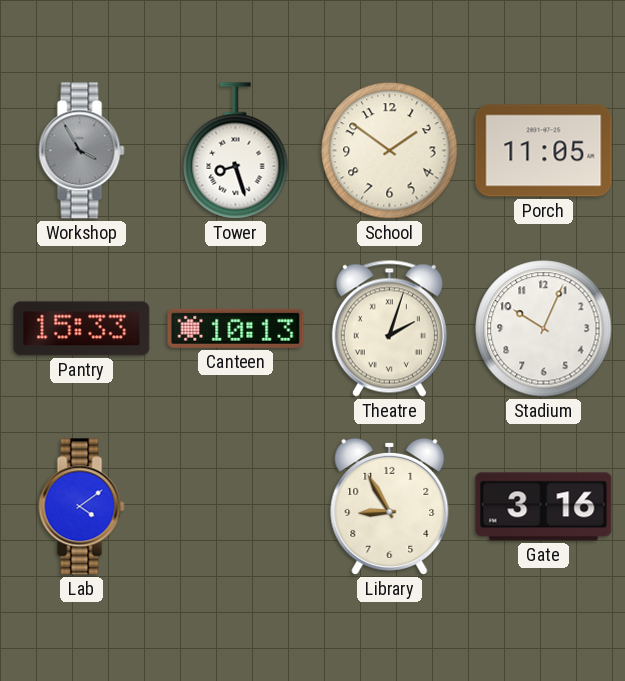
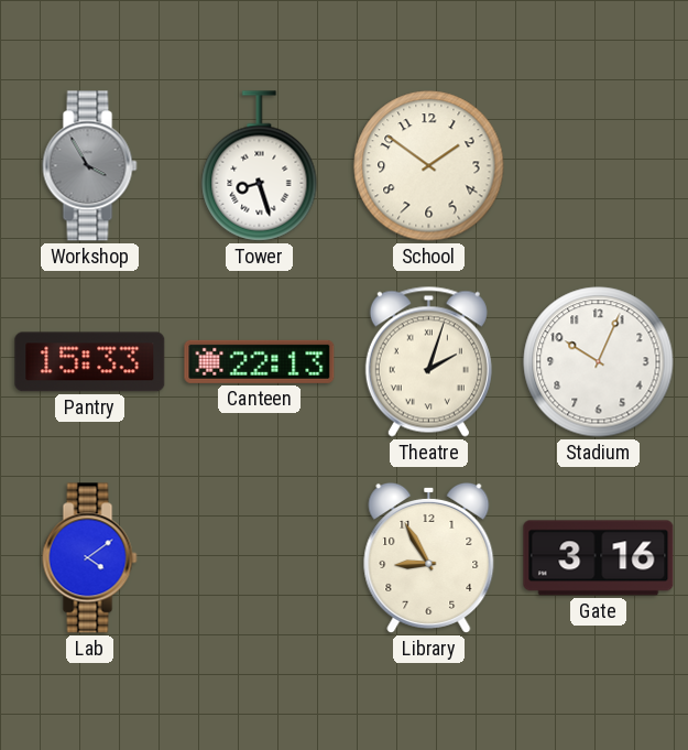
Porch: 11:05 -> none (544, 151)
Canteen: 10:13 -> 22:13 (260, 361)
